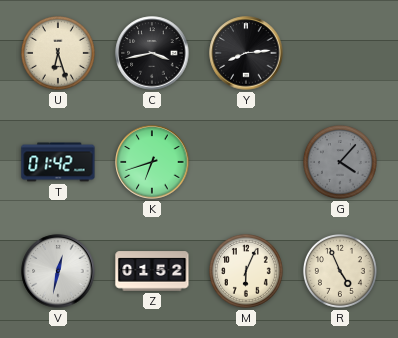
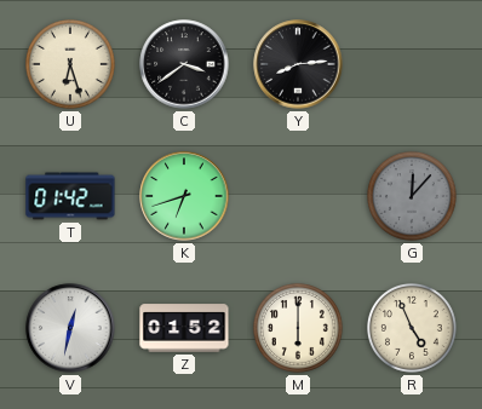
C: 3:43 -> 3:39 (184, 64)
G: 4:07 -> 12:07 (413, 197)
M: 6:04 -> 6:00 (299, 329)
